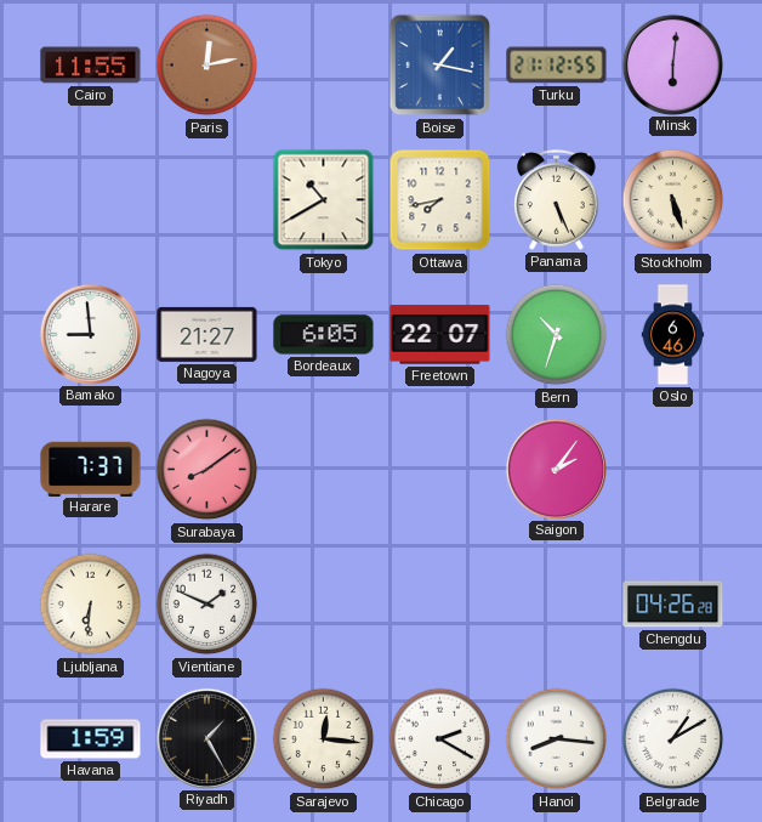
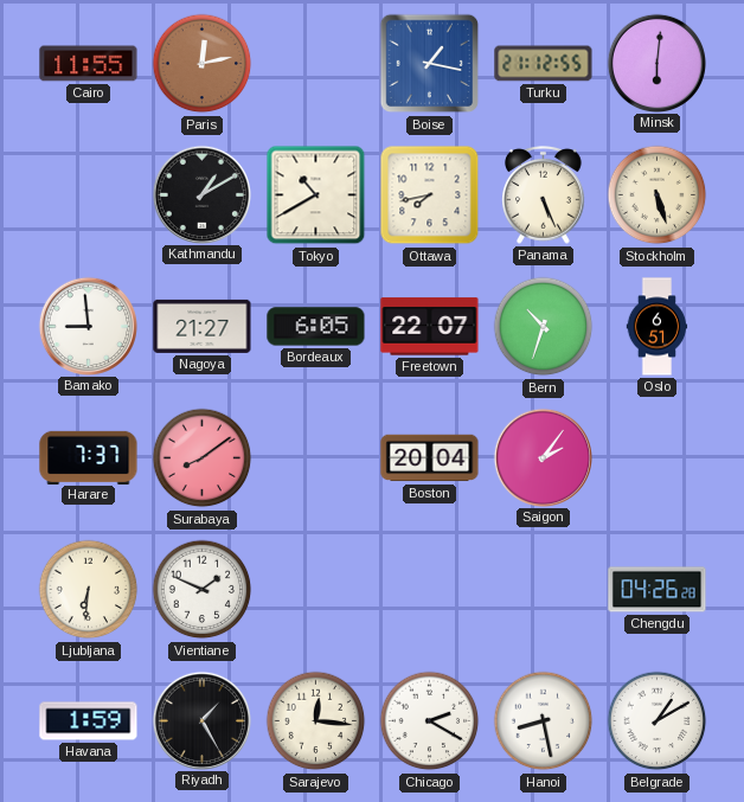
Kathmandu: none -> 1:10 (201, 194)
Oslo: 6:46 -> 6:51 (658, 327)
Boston: none -> 20:04 (430, 458)
Hanoi: 8:16 -> 8:28 (544, 721)
